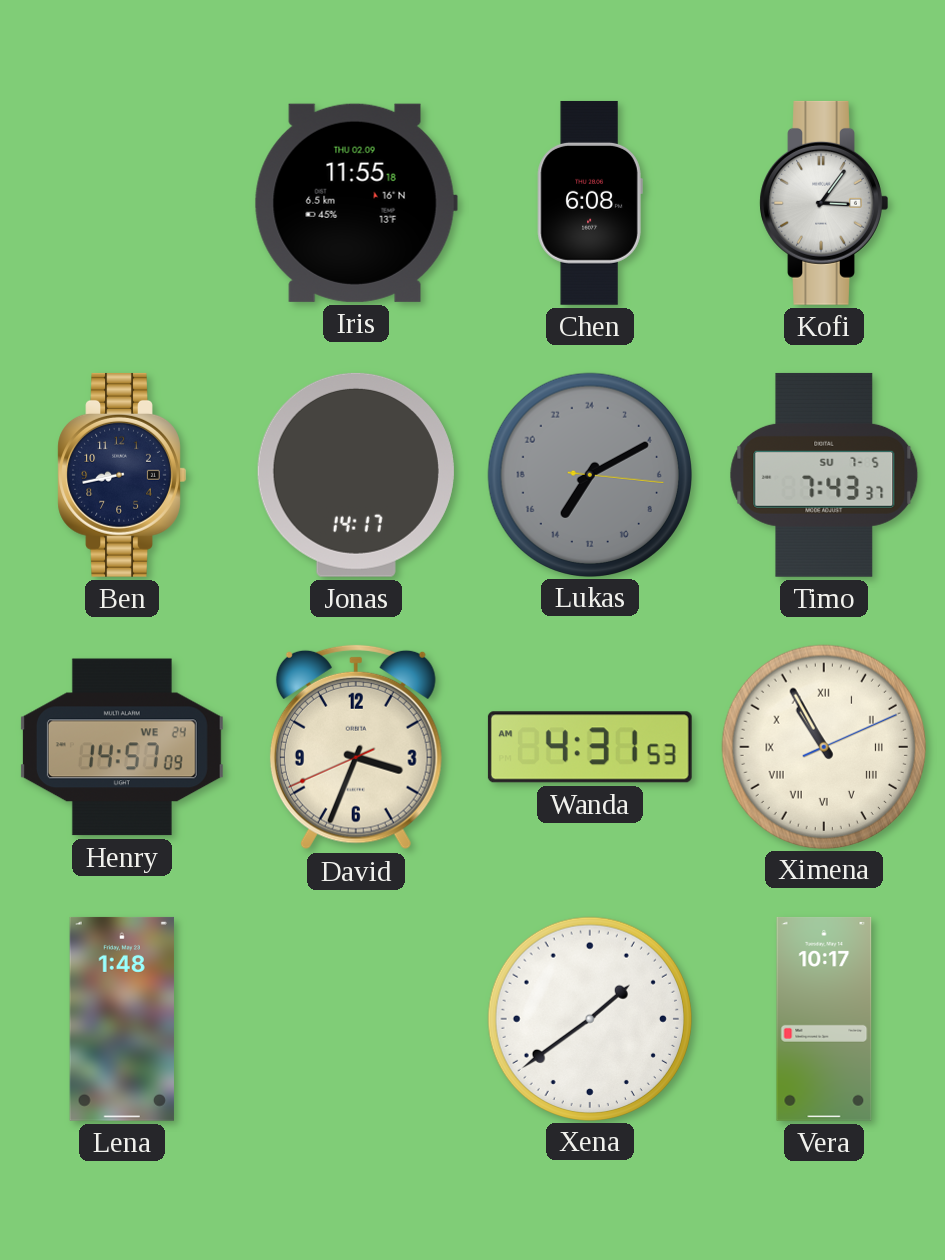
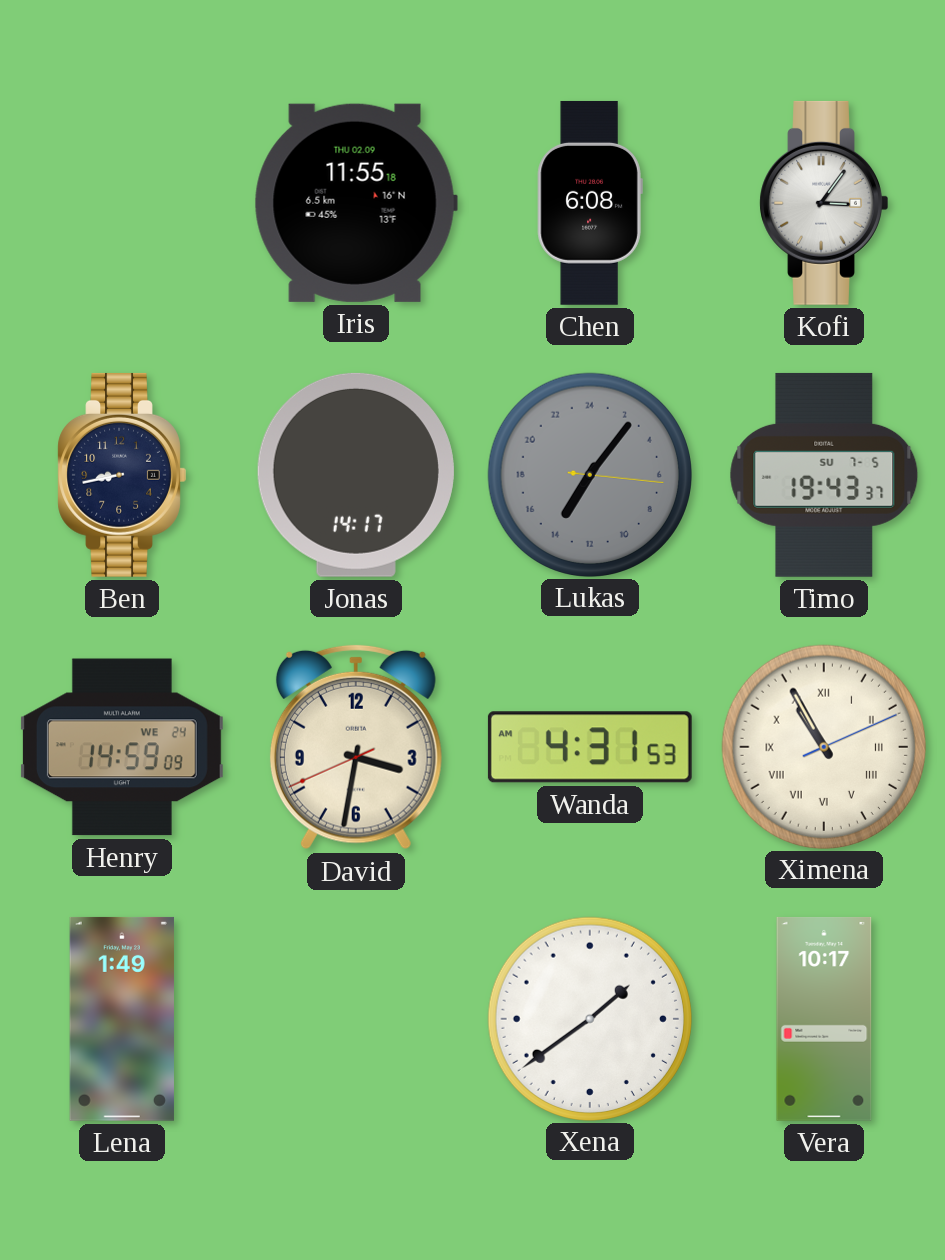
Lukas: 14:10 -> 14:06 (589, 474)
Timo: 7:43 -> 19:43 (824, 475)
Henry: 14:57 -> 14:59 (122, 747)
David: 3:33 -> 3:31 (356, 747)
Lena: 1:48 -> 1:49 (122, 1019)
